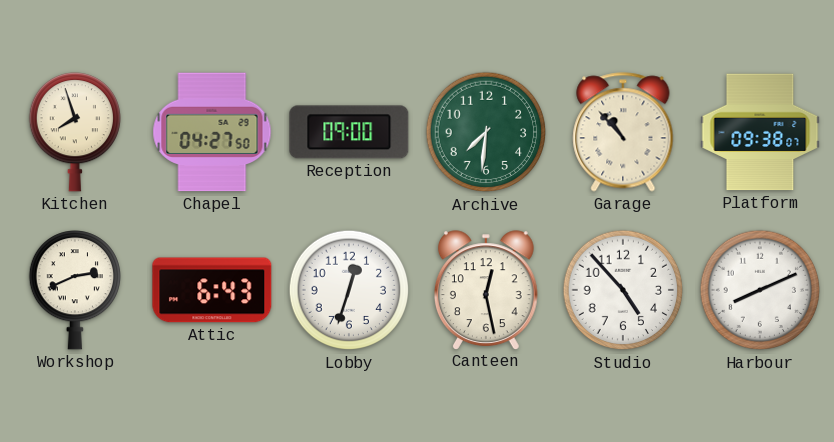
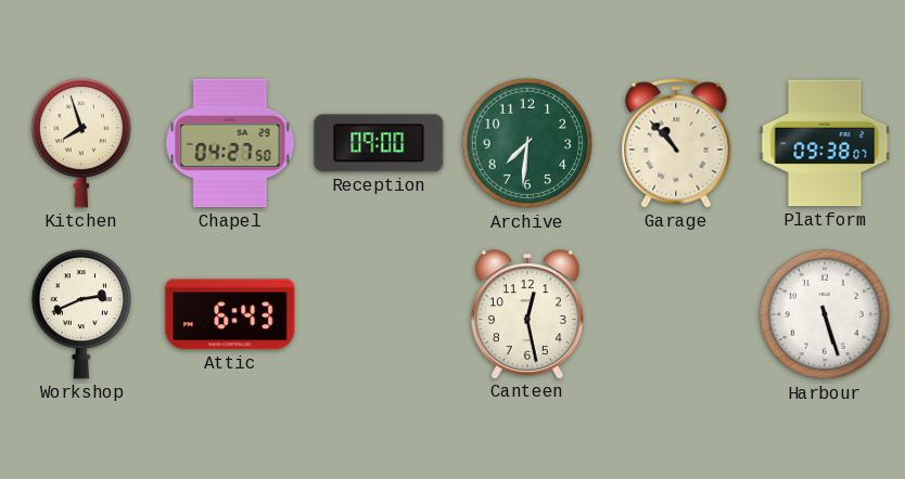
Lobby: 12:33 -> none (349, 290)
Studio: 4:53 -> none (623, 290)
Harbour: 8:11 -> 5:27 (825, 314)
